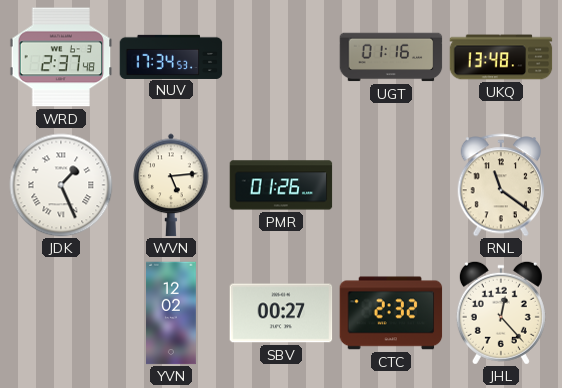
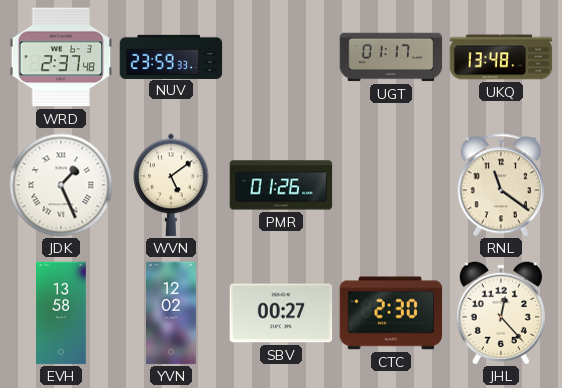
NUV: 17:34 -> 23:59 (171, 56)
UGT: 01:16 -> 01:17 (391, 57)
WVN: 5:14 -> 5:09 (171, 185)
EVH: none -> 13:58 (61, 313)
CTC: 2:32 -> 2:30 (391, 313)
